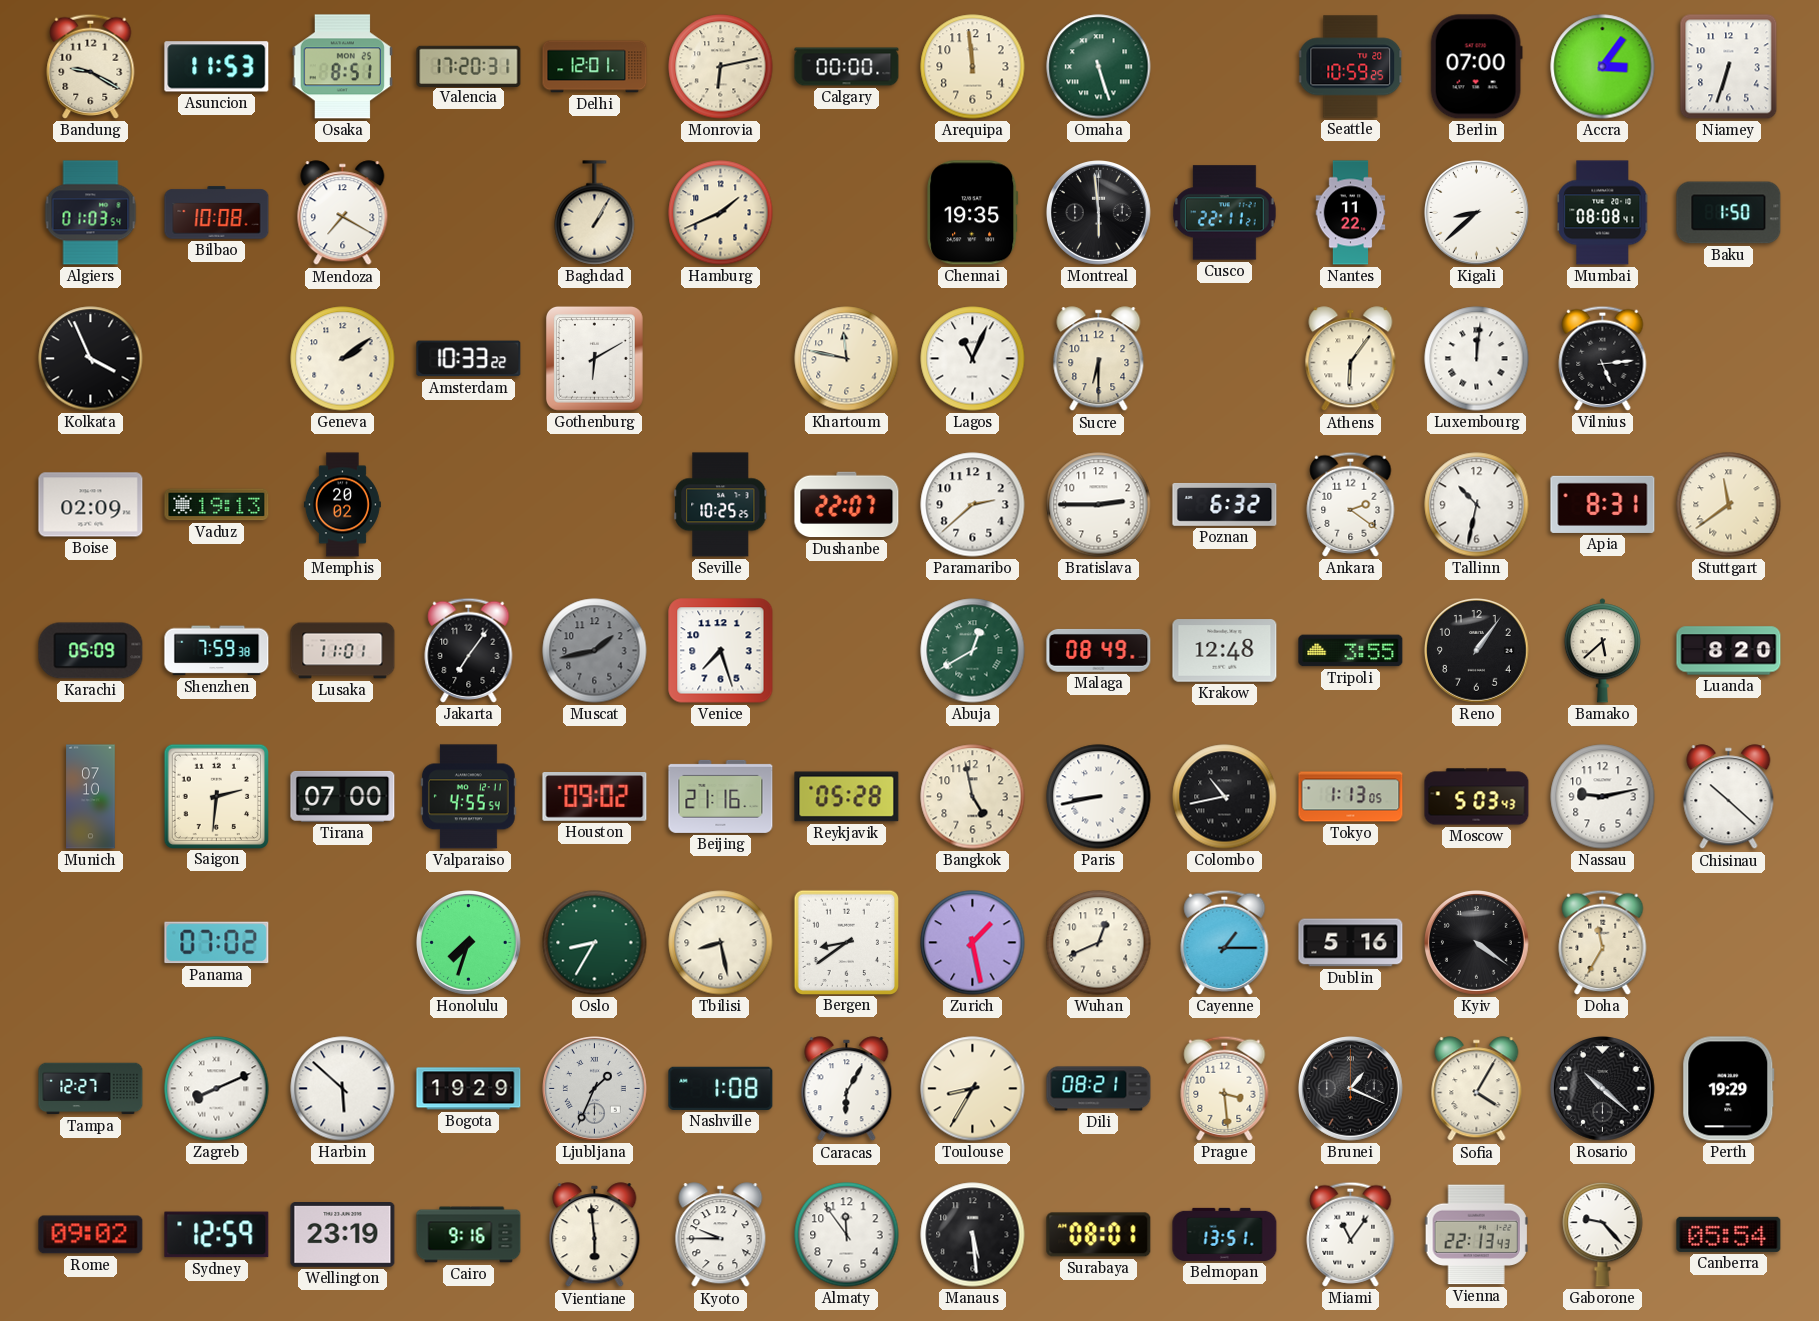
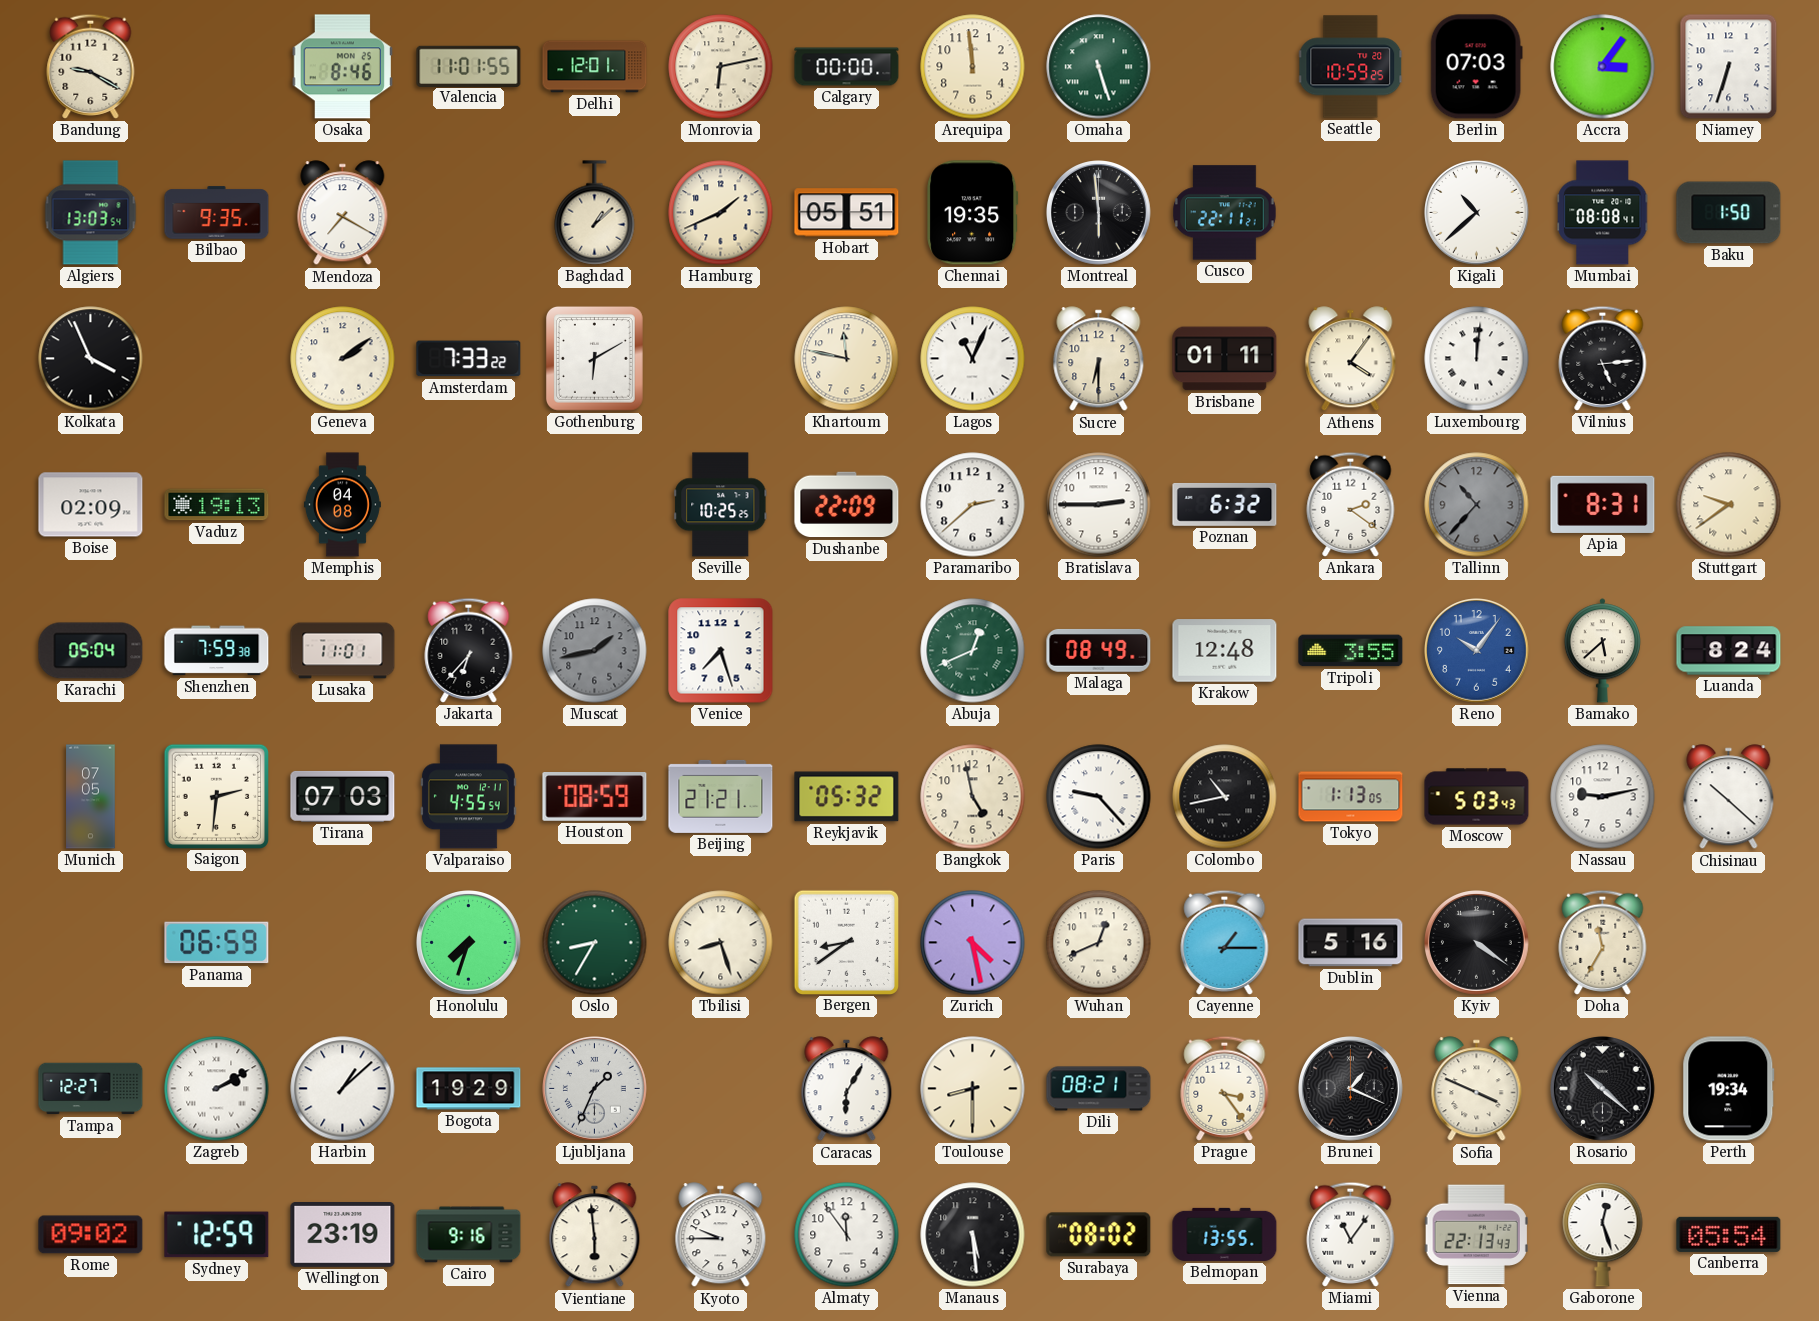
Asuncion: 11:53 -> none (217, 67)
Osaka: 8:51 -> 8:46 (343, 67)
Valencia: 17:20 -> 11:01 (469, 66)
Berlin: 07:00 -> 07:03 (1476, 67)
Algiers: 01:03 -> 13:03 (91, 213)
Bilbao: 10:08 -> 9:35 (217, 213)
Baghdad: 1:05 -> 1:08 (595, 213)
Hobart: none -> 05:51 (847, 213)
Nantes: 11:22 -> none (1351, 213)
Kigali: 8:38 -> 10:38 (1477, 213)
Amsterdam: 10:33 -> 7:33 (469, 359)
Brisbane: none -> 01:11 (1225, 359)
Athens: 6:06 -> 4:06 (1351, 359)
Memphis: 20:02 -> 04:08 (342, 505)
Dushanbe: 22:07 -> 22:09 (847, 505)
Tallinn: 10:32 -> 10:37 (1477, 505)
Tallinn dial: white -> grey (1477, 505)
Stuttgart: 11:39 -> 9:39 (1729, 505)
Karachi: 05:09 -> 05:04 (91, 651)
Jakarta: 7:06 -> 6:37 (469, 650)
Abuja: 12:40 -> 12:41 (973, 651)
Reno: 1:06 -> 10:06 (1477, 651)
Reno dial: black -> blue (1477, 651)
Luanda: 8:20 -> 8:24 (1729, 651)
Munich: 07:10 -> 07:05 (91, 797)
Tirana: 07:00 -> 07:03 (343, 796)
Houston: 09:02 -> 08:59 (595, 797)
Beijing: 21:16 -> 21:21 (721, 796)
Reykjavik: 05:28 -> 05:32 (847, 797)
Paris: 8:43 -> 9:23 (1099, 797)
Panama: 07:02 -> 06:59 (217, 943)
Tbilisi: 8:28 -> 8:27 (721, 943)
Zurich: 1:28 -> 4:28 (973, 943)
Zagreb: 8:11 -> 2:10 (217, 1089)
Harbin: 5:52 -> 1:08 (343, 1089)
Nashville: 1:08 -> none (721, 1088)
Toulouse: 8:35 -> 8:30 (973, 1089)
Prague: 3:29 -> 3:24 (1225, 1088)
Sofia: 4:05 -> 3:49 (1477, 1089)
Perth: 19:29 -> 19:34 (1729, 1089)
Surabaya: 08:01 -> 08:02 (1099, 1235)
Belmopan: 13:51 -> 13:55 (1225, 1234)
Gaborone: 9:23 -> 12:27 (1603, 1234)
